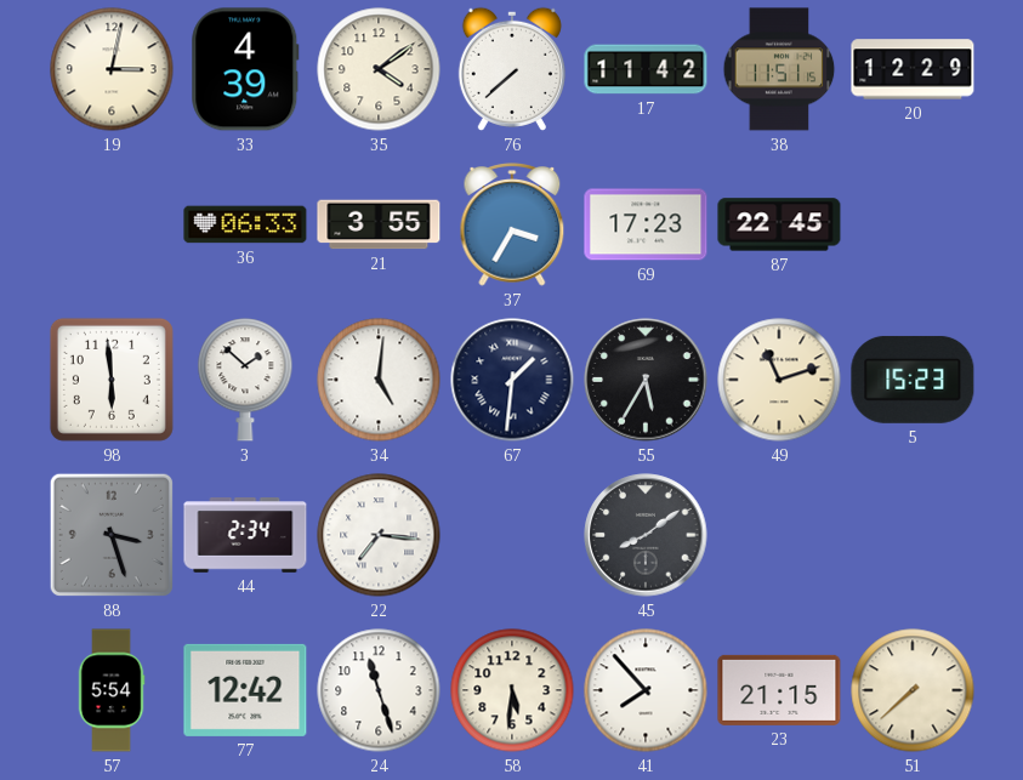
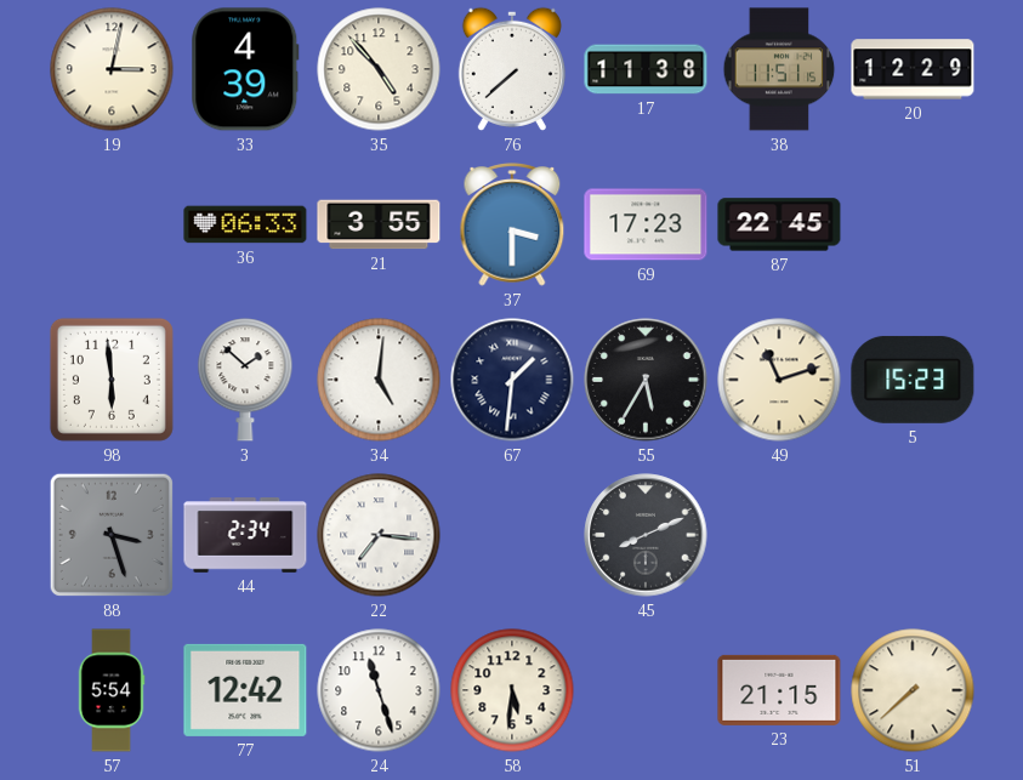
35: 4:09 -> 4:53 (379, 69)
17: 11:42 -> 11:38 (646, 69)
37: 3:35 -> 3:30 (512, 226)
45: 8:09 -> 8:11 (646, 535)
41: 7:53 -> none (646, 690)
